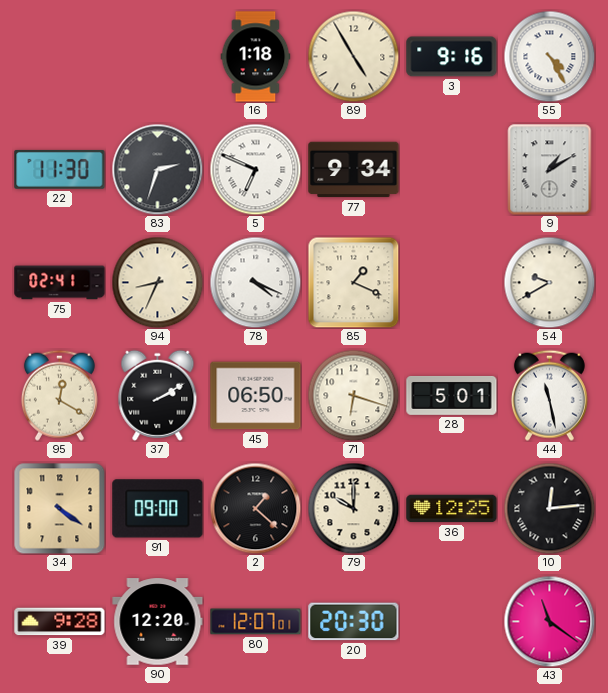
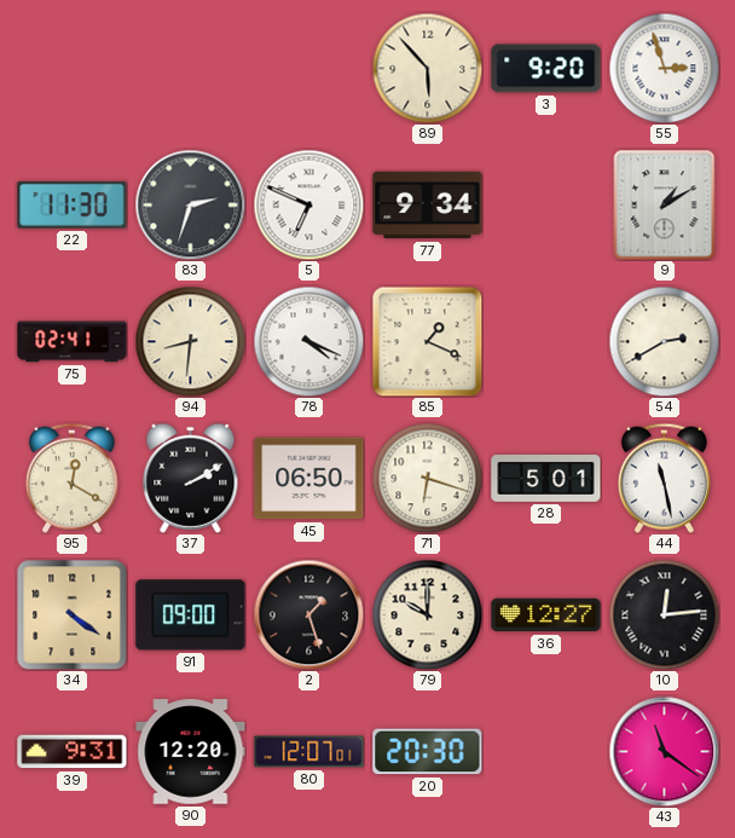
16: 1:18 -> none (256, 57)
89: 4:55 -> 5:53 (427, 68)
3: 9:16 -> 9:20 (546, 69)
55: 4:25 -> 2:57 (664, 68)
94: 8:34 -> 8:31 (190, 341)
54: 9:40 -> 2:40 (664, 341)
2: 1:22 -> 1:27 (308, 614)
36: 12:25 -> 12:27 (546, 616)
39: 9:28 -> 9:31 (73, 752)
